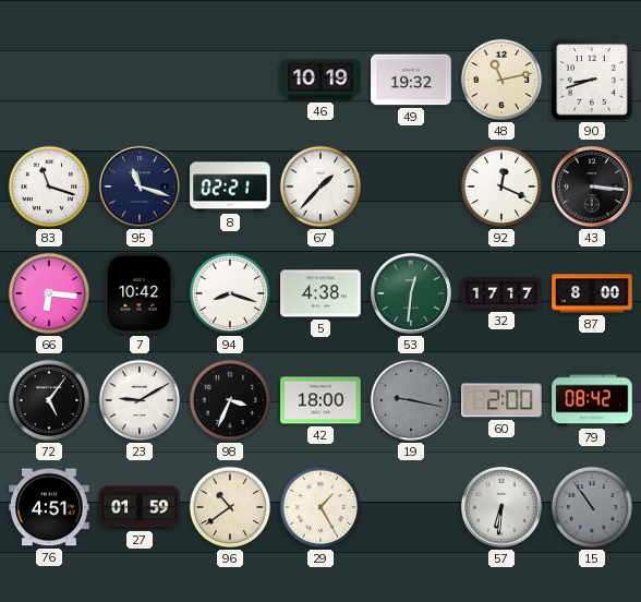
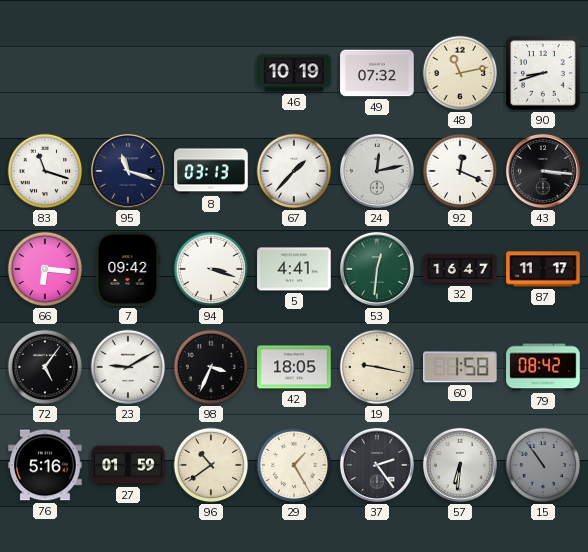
49: 19:32 -> 07:32 (377, 73)
8: 02:21 -> 03:13 (211, 171)
24: none -> 12:13 (377, 171)
7: 10:42 -> 09:42 (128, 269)
94: 8:18 -> 3:18 (211, 269)
5: 4:38 -> 4:41 (294, 269)
32: 17:17 -> 16:47 (460, 269)
87: 8:00 -> 11:17 (543, 269)
42: 18:00 -> 18:05 (294, 367)
19 dial: grey -> cream (377, 367)
60: 2:00 -> 1:58 (460, 367)
76: 4:51 -> 5:16 (45, 465)
37: none -> 2:24 (377, 465)
